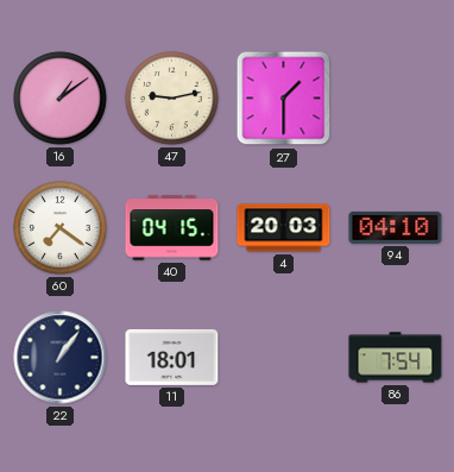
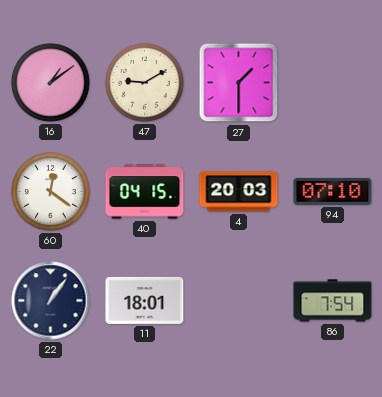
47: 9:13 -> 9:10 (145, 83)
60: 7:21 -> 12:21 (51, 192)
94: 04:10 -> 07:10 (333, 191)
